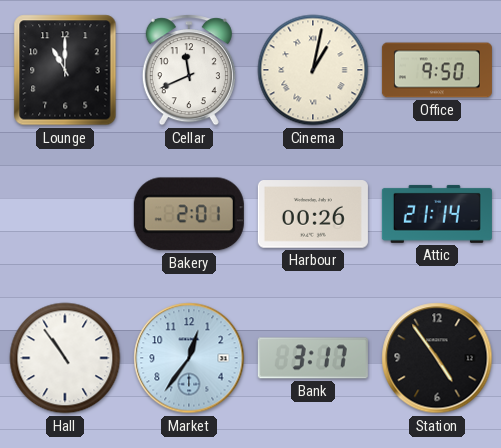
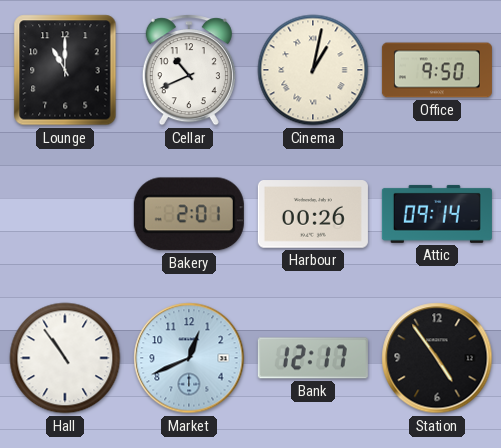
Cellar: 11:41 -> 10:41 (189, 70)
Attic: 21:14 -> 09:14 (437, 214)
Market: 12:36 -> 12:41 (189, 358)
Bank: 3:17 -> 12:17 (313, 358)
